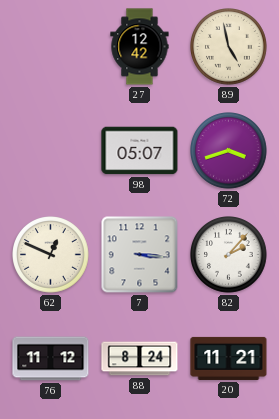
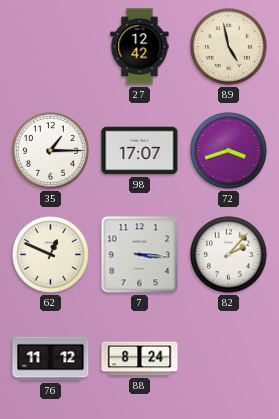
35: none -> 1:15 (51, 151)
98: 05:07 -> 17:07 (140, 151)
20: 11:21 -> none (229, 358)
